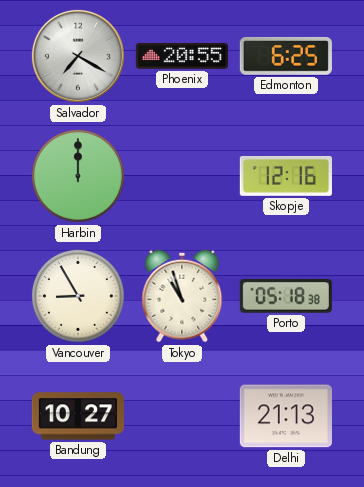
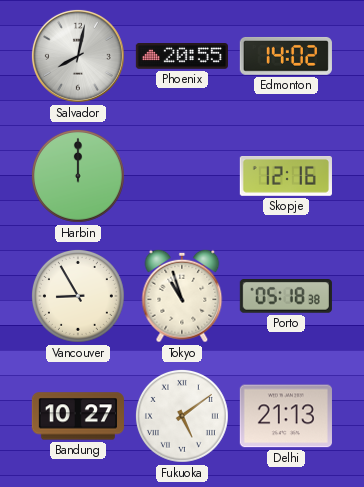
Salvador: 7:20 -> 8:02 (78, 56)
Edmonton: 6:25 -> 14:02 (286, 56)
Fukuoka: none -> 5:09 (182, 416)
